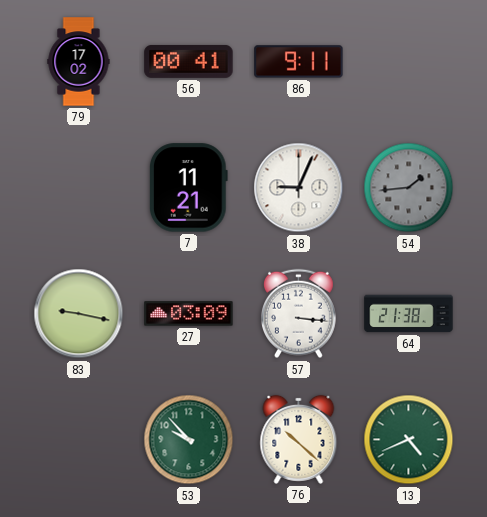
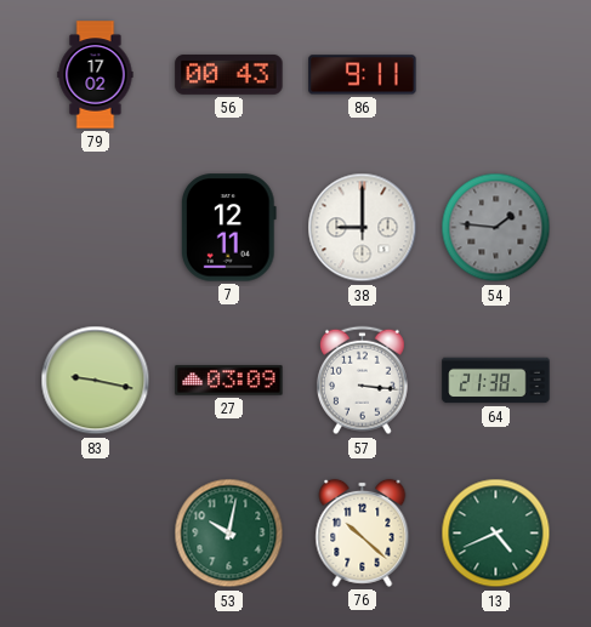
56: 00:41 -> 00:43 (229, 74)
7: 11:21 -> 12:11 (228, 228)
38: 9:04 -> 9:00 (363, 228)
54: 1:44 -> 1:46 (496, 228)
53: 9:53 -> 10:02 (229, 534)
